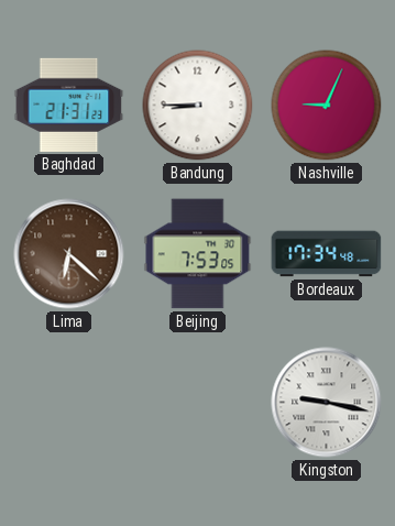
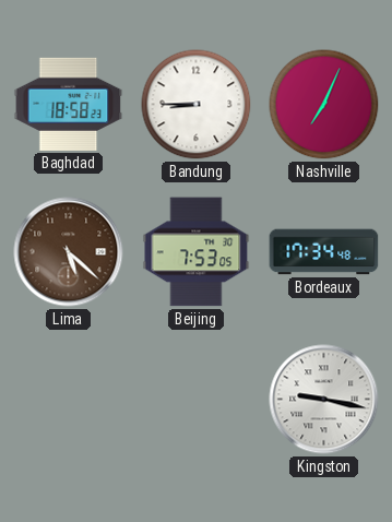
Baghdad: 21:31 -> 18:58 (69, 104)
Nashville: 9:04 -> 7:04 (324, 105)
Lima: 6:22 -> 5:22 (69, 252)
